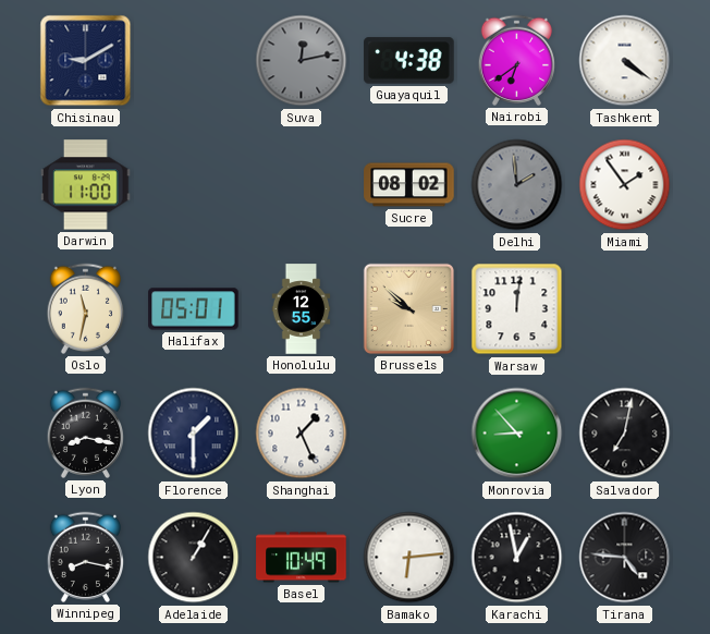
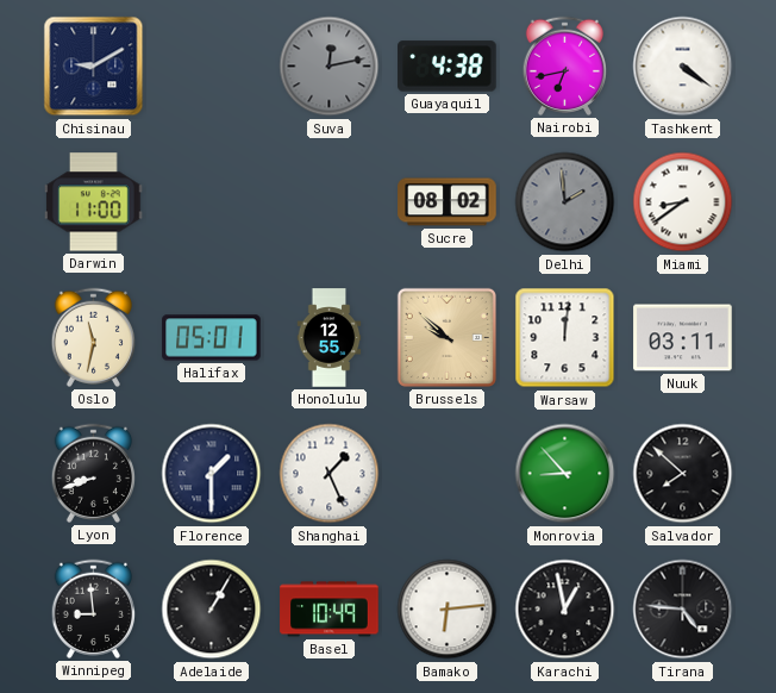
Nairobi: 6:39 -> 6:43 (564, 65)
Miami: 1:54 -> 8:39 (683, 202)
Nuuk: none -> 03:11 (683, 338)
Lyon: 8:17 -> 8:42 (93, 473)
Salvador: 7:02 -> 7:52 (683, 474)
Winnipeg: 8:17 -> 8:59 (93, 608)
